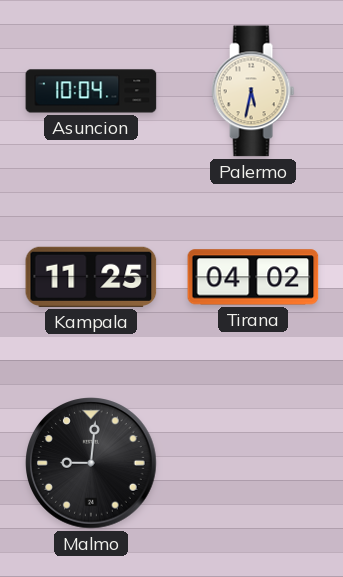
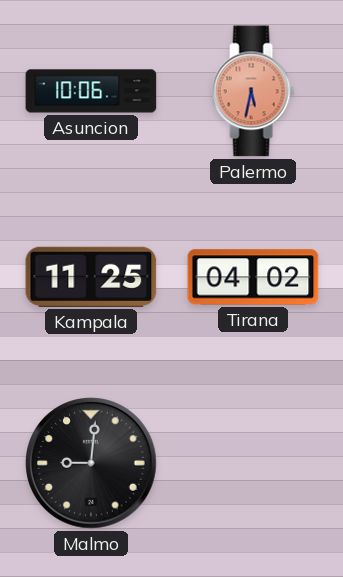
Asuncion: 10:04 -> 10:06 (91, 91)
Palermo dial: cream -> salmon (253, 91)
